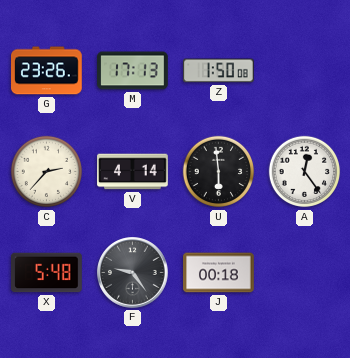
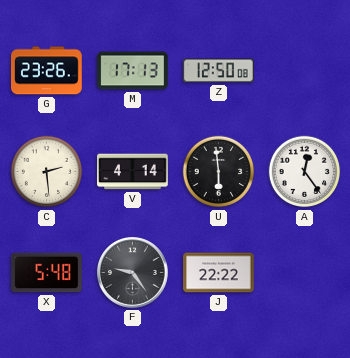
Z: 1:50 -> 12:50 (219, 71)
C: 2:37 -> 2:29 (47, 172)
J: 00:18 -> 22:22 (219, 273)
